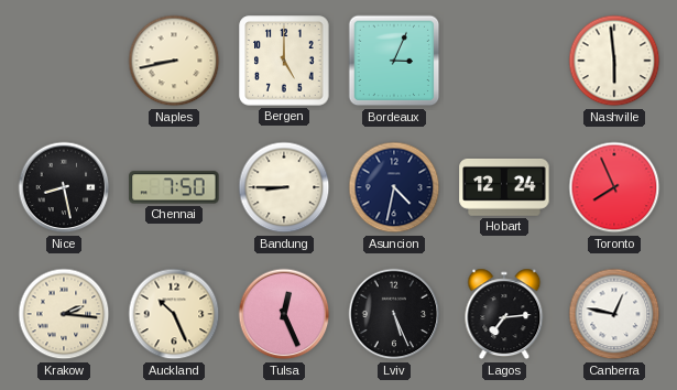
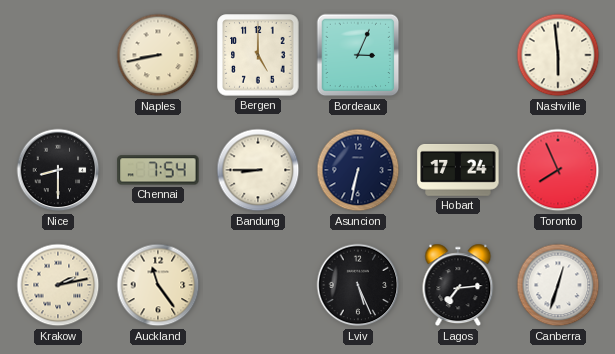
Nice: 8:28 -> 8:30 (58, 170)
Chennai: 7:50 -> 7:54 (158, 170)
Asuncion: 4:32 -> 6:32 (358, 170)
Hobart: 12:24 -> 17:24 (458, 170)
Krakow: 2:16 -> 2:13 (58, 285)
Auckland: 10:26 -> 11:24 (158, 285)
Tulsa: 12:26 -> none (284, 314)
Canberra: 12:47 -> 12:33 (558, 285)
